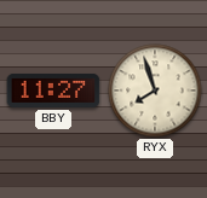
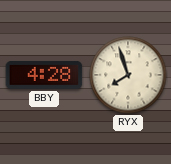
BBY: 11:27 -> 4:28 (44, 75)
